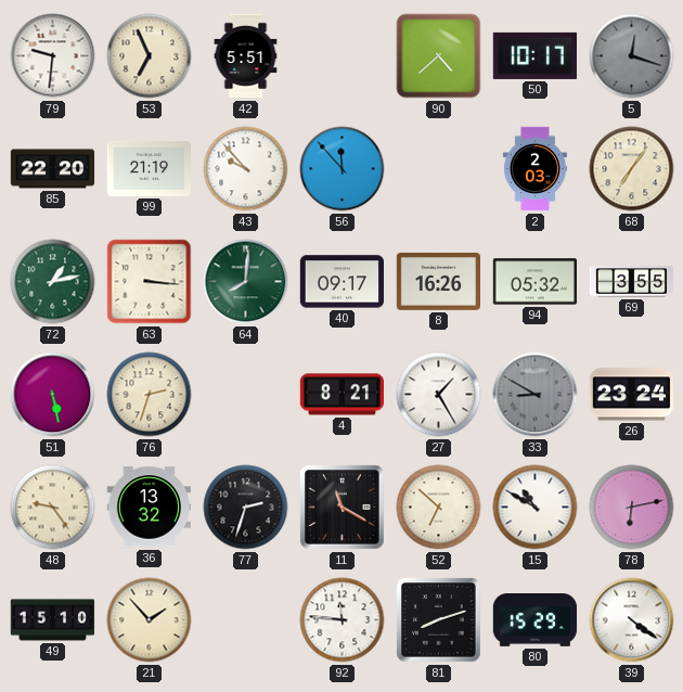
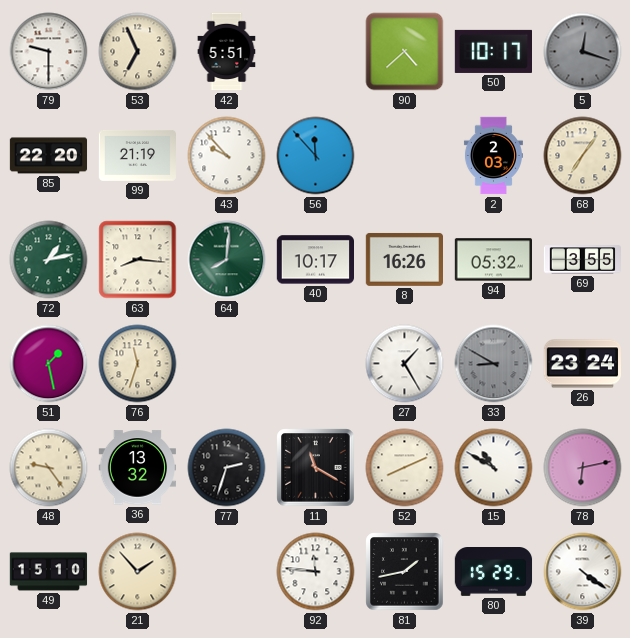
79: 9:31 -> 9:30 (49, 52)
63: 3:16 -> 8:16 (138, 260)
40: 09:17 -> 10:17 (315, 260)
51: 5:28 -> 1:28 (49, 364)
76: 2:33 -> 11:33 (138, 364)
4: 8:21 -> none (341, 395)
52: 6:52 -> 8:11 (405, 468)
81: 8:12 -> 1:43 (405, 572)
